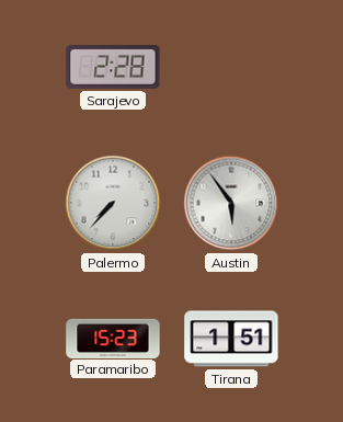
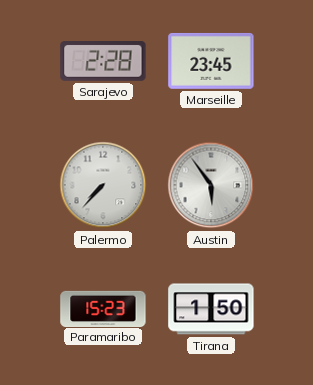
Marseille: none -> 23:45 (211, 61)
Tirana: 1:51 -> 1:50 (211, 309)
